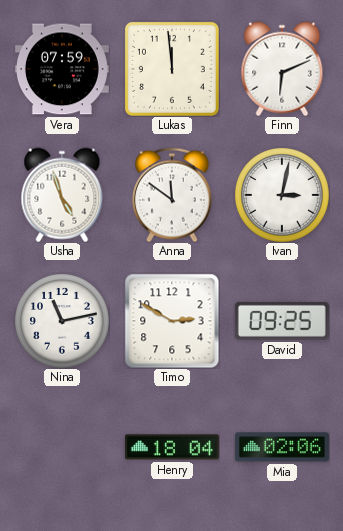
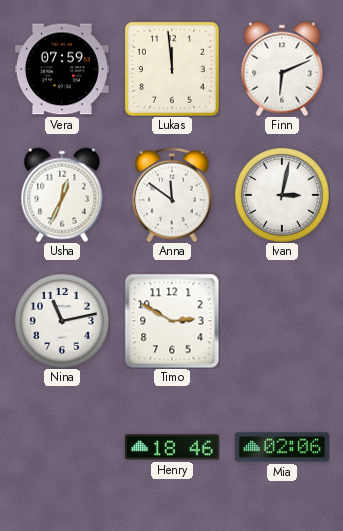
Usha: 4:57 -> 12:34 (62, 195)
David: 09:25 -> none (282, 321)
Henry: 18:04 -> 18:46 (172, 447)
